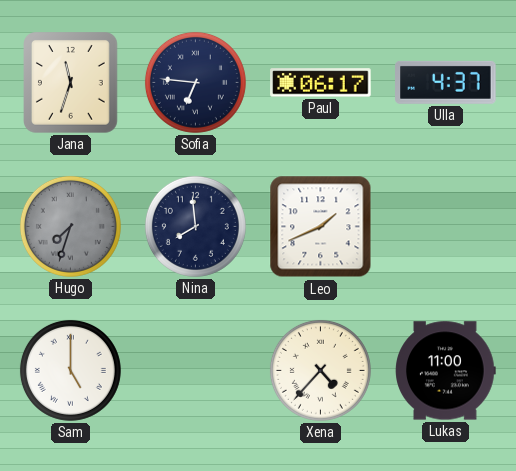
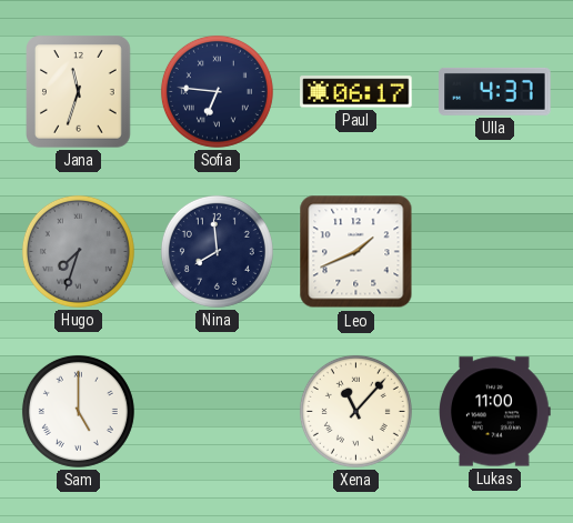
Xena: 4:37 -> 11:07 (355, 411)
